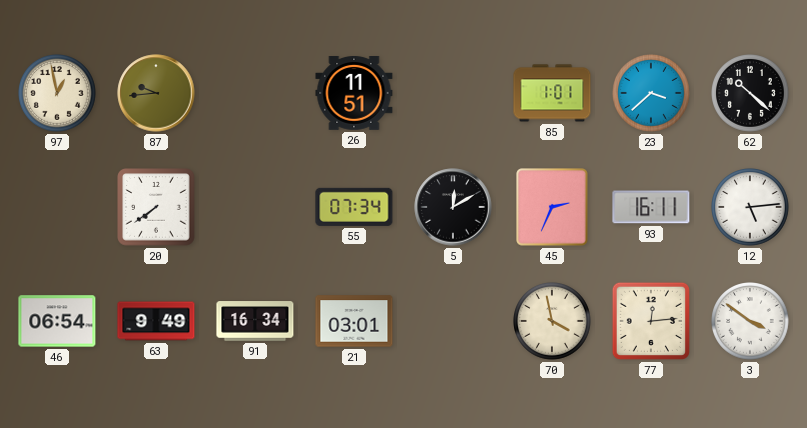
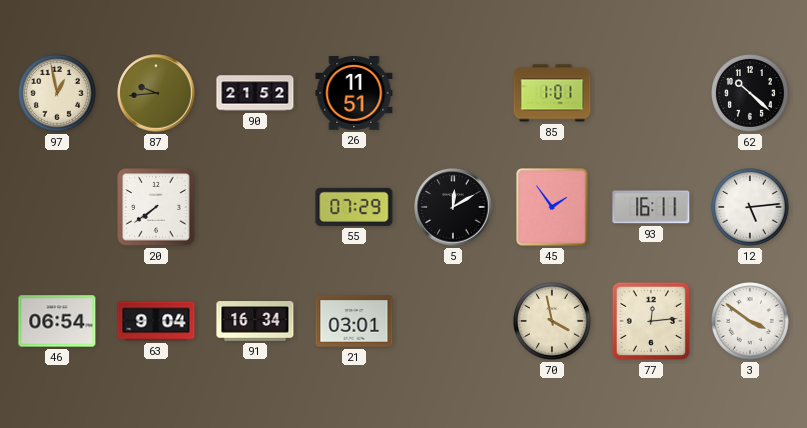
90: none -> 21:52 (255, 93)
23: 3:38 -> none (652, 94)
55: 07:34 -> 07:29 (354, 207)
45: 2:34 -> 1:54 (552, 207)
63: 9:49 -> 9:04 (156, 321)
